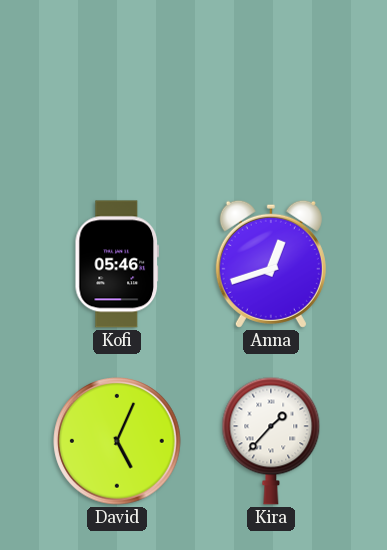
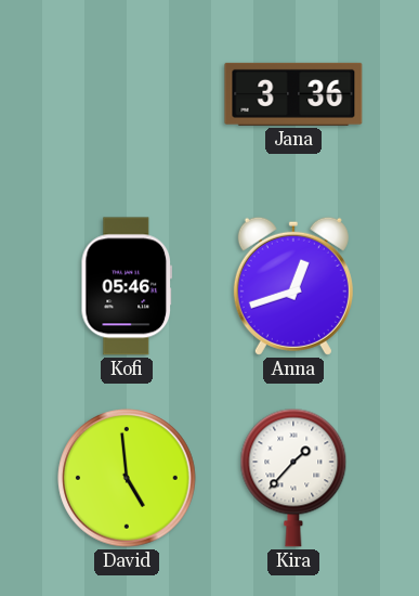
Jana: none -> 3:36 (293, 94)
David: 5:04 -> 4:59 (127, 478)
